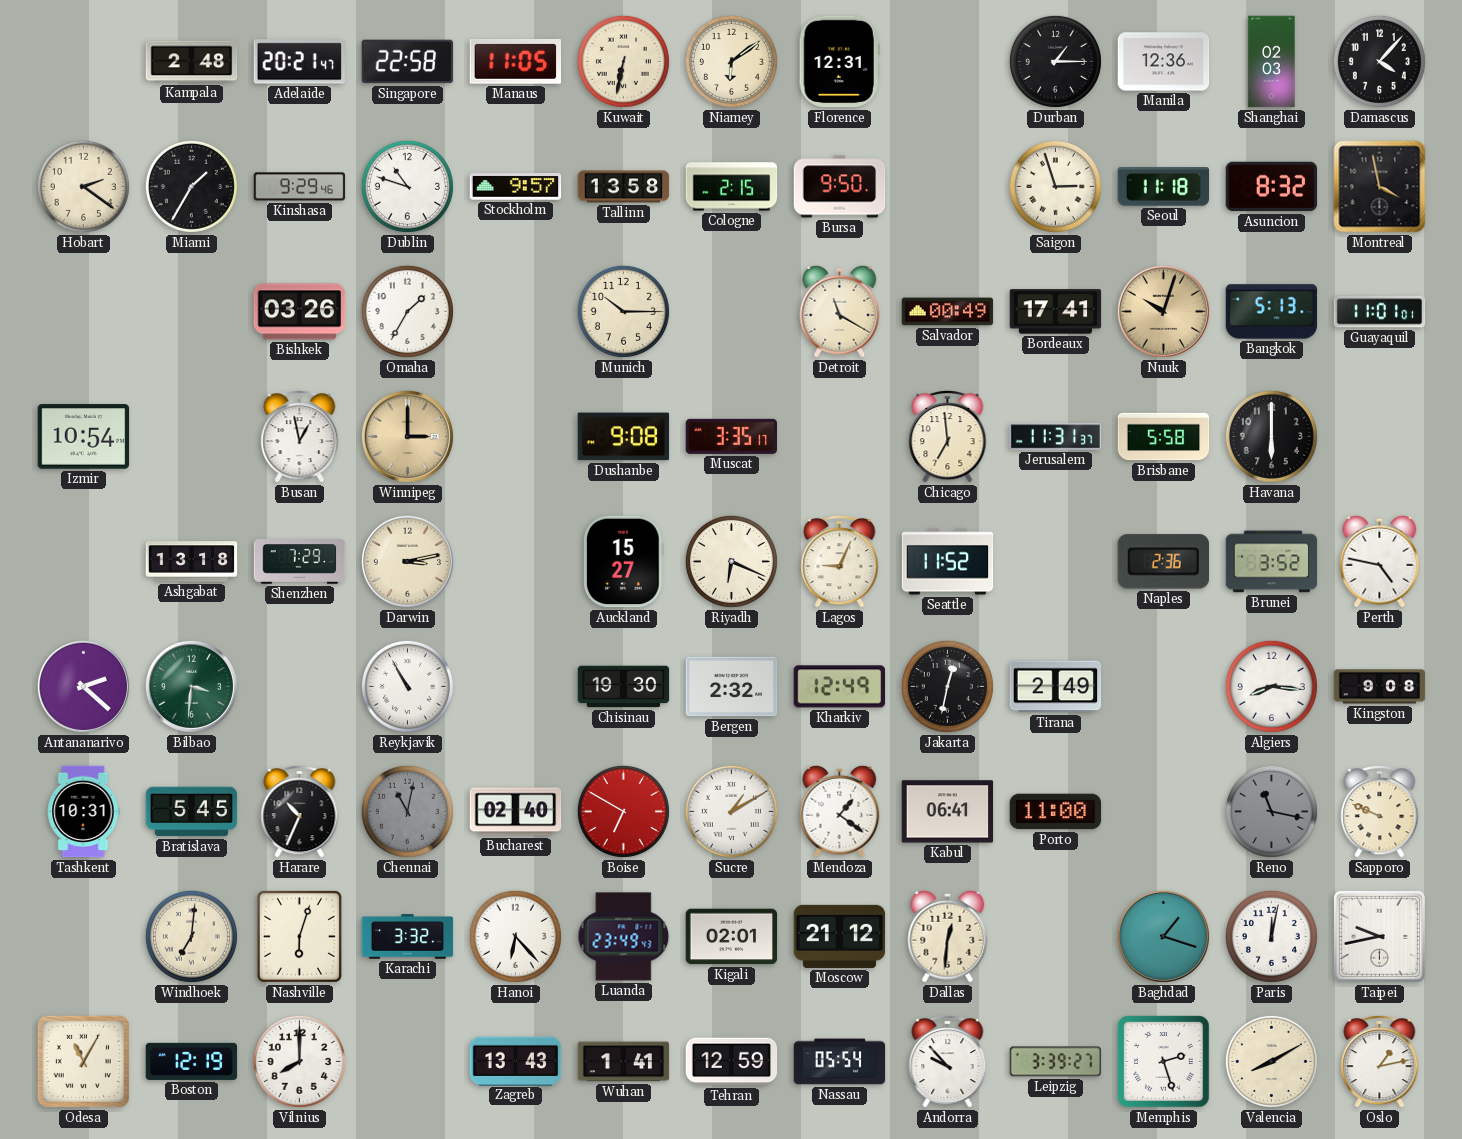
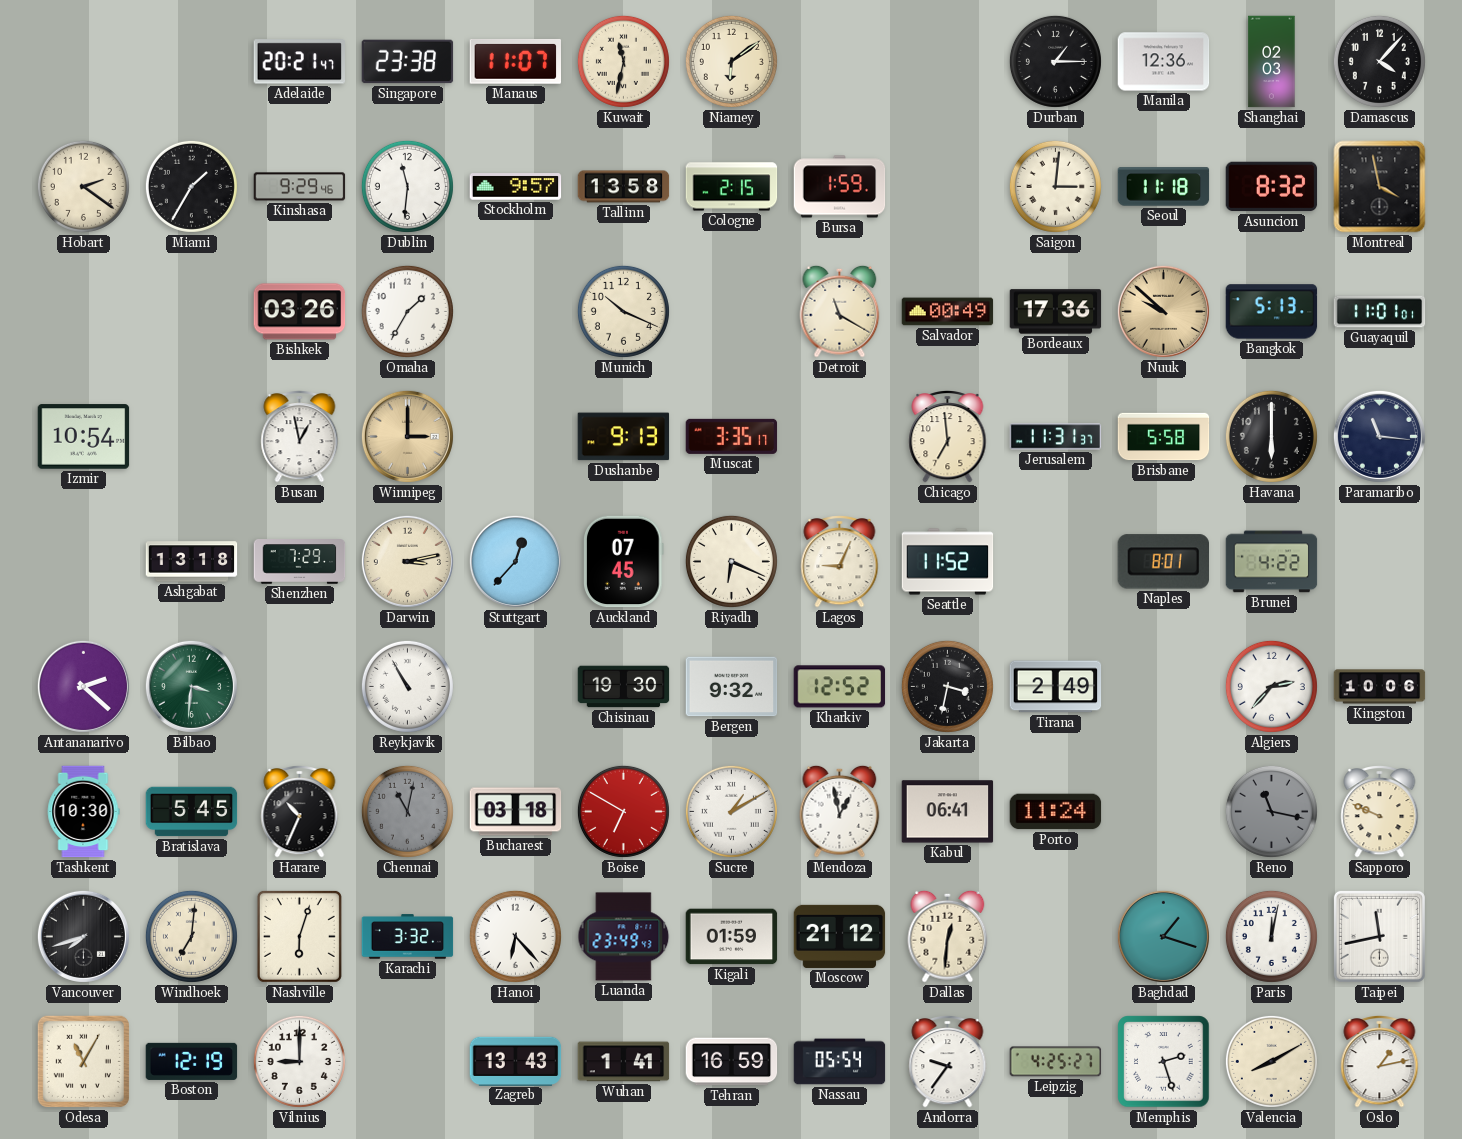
Kampala: 2:48 -> none (192, 62)
Singapore: 22:58 -> 23:38 (408, 62)
Manaus: 11:05 -> 11:07 (515, 62)
Kuwait: 6:32 -> 11:32 (623, 61)
Florence: 12:31 -> none (839, 62)
Dublin: 10:48 -> 11:31 (407, 186)
Bursa: 9:50 -> 1:59 (840, 187)
Saigon: 2:57 -> 3:01 (1055, 186)
Munich: 10:15 -> 10:19 (623, 311)
Bordeaux: 17:41 -> 17:36 (1056, 312)
Nuuk: 10:03 -> 9:52 (1163, 311)
Dushanbe: 9:08 -> 9:13 (624, 437)
Paramaribo: none -> 11:16 (1379, 436)
Stuttgart: none -> 12:37 (515, 561)
Auckland: 15:27 -> 07:45 (624, 562)
Naples: 2:36 -> 8:01 (1163, 562)
Brunei: 3:52 -> 4:22 (1272, 562)
Perth: 4:47 -> none (1380, 561)
Bergen: 2:32 -> 9:32 (732, 687)
Kharkiv: 12:49 -> 12:52 (840, 687)
Jakarta: 12:32 -> 3:32 (947, 686)
Algiers: 8:16 -> 2:37 (1271, 686)
Kingston: 9:08 -> 10:06 (1380, 687)
Tashkent: 10:31 -> 10:30 (83, 812)
Bucharest: 02:40 -> 03:18 (516, 812)
Mendoza: 1:21 -> 12:58 (840, 811)
Porto: 11:00 -> 11:24 (1056, 812)
Vancouver: none -> 7:42 (83, 936)
Kigali: 02:01 -> 01:59 (732, 937)
Taipei: 9:43 -> 11:43 (1379, 936)
Vilnius: 8:00 -> 9:00 (299, 1061)
Tehran: 12:59 -> 16:59 (732, 1062)
Andorra: 9:53 -> 9:36 (948, 1062)
Leipzig: 3:39 -> 4:25 (1056, 1062)
